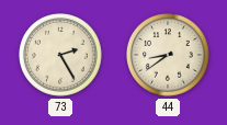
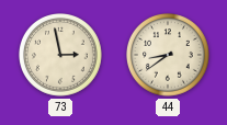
73: 2:25 -> 2:58 (61, 56)
